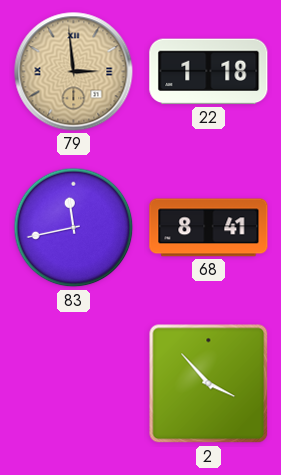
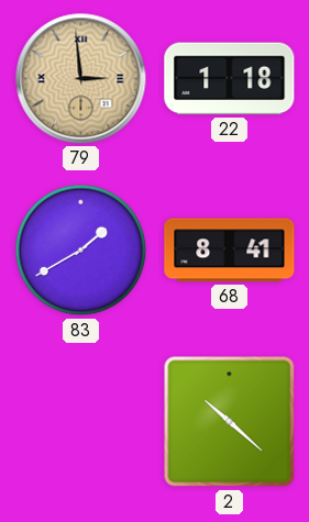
83: 11:43 -> 1:40 (81, 251)
2: 3:53 -> 10:22 (230, 422)
